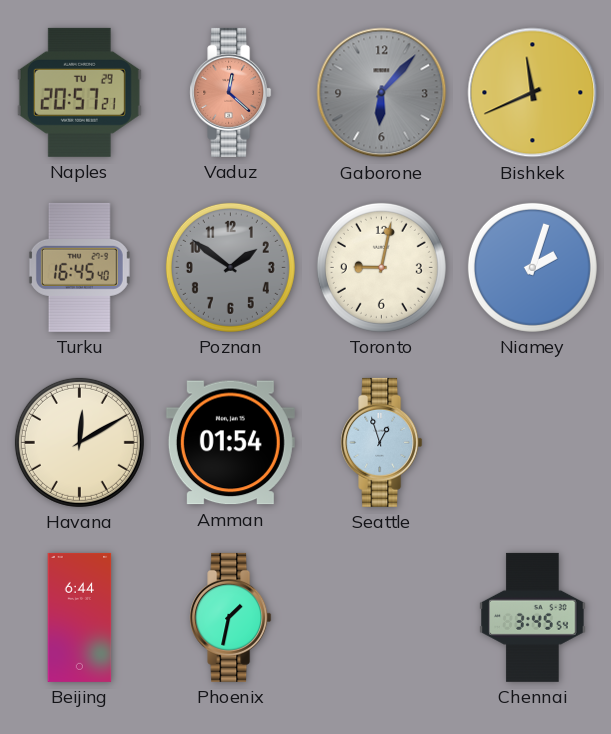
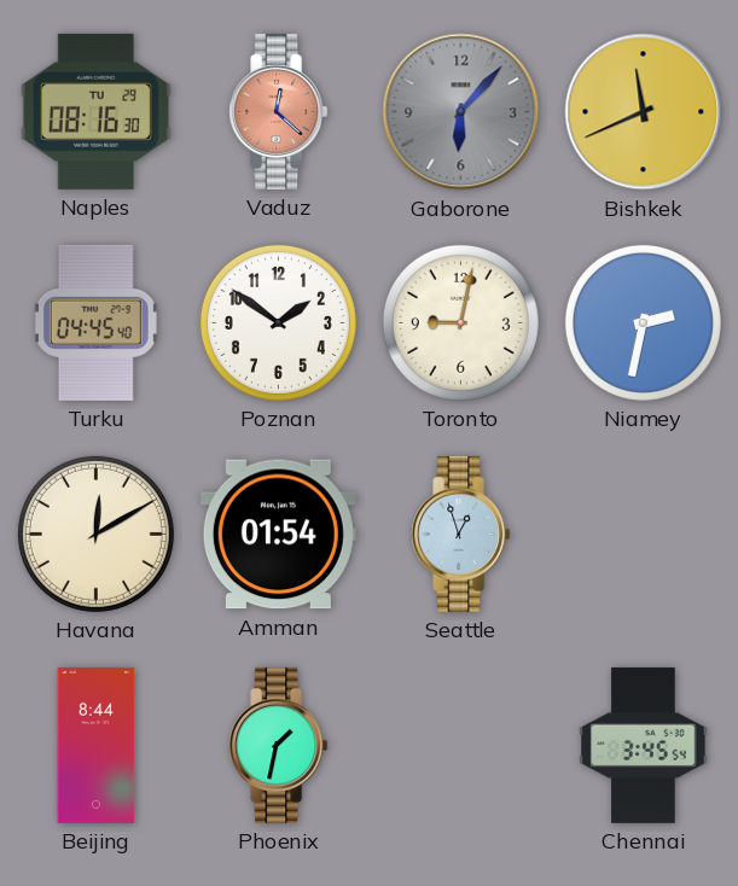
Naples: 20:57 -> 08:16 (95, 111)
Turku: 16:45 -> 04:45 (95, 322)
Poznan dial: grey -> white (278, 322)
Niamey: 2:03 -> 2:32 (643, 322)
Beijing: 6:44 -> 8:44 (97, 745)
